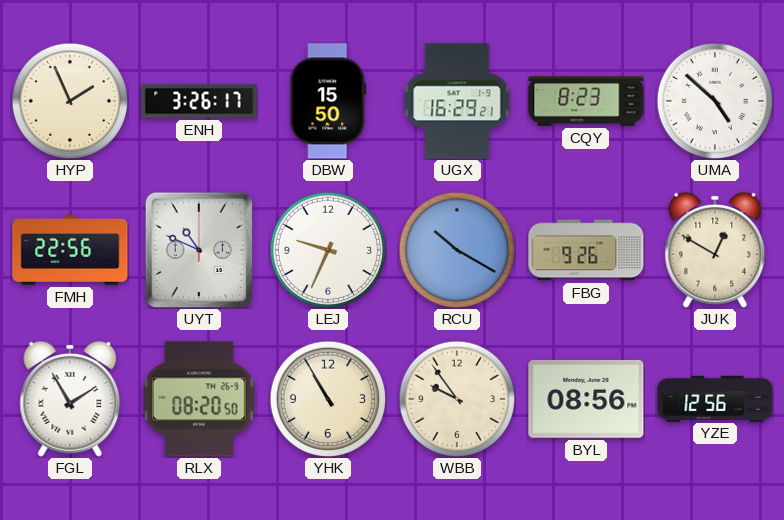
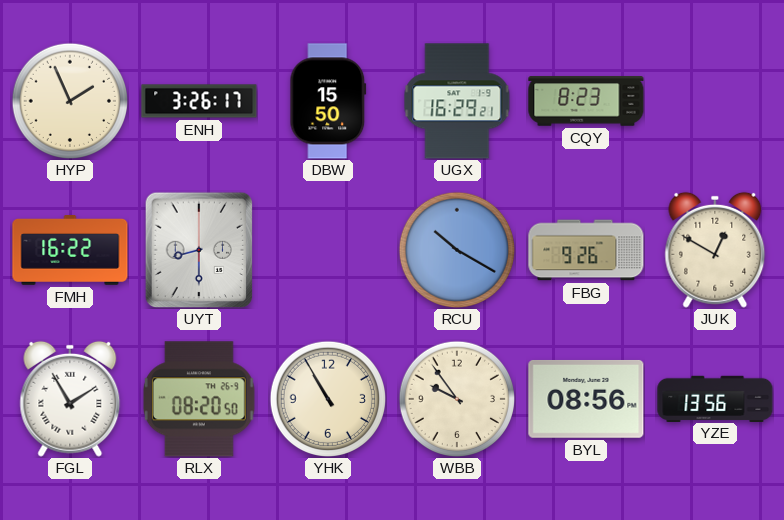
UMA: 4:52 -> none (714, 100)
FMH: 22:56 -> 16:22 (70, 251)
UYT: 10:49 -> 8:30 (199, 250)
LEJ: 9:34 -> none (327, 249)
YZE: 12:56 -> 13:56 (715, 398)
